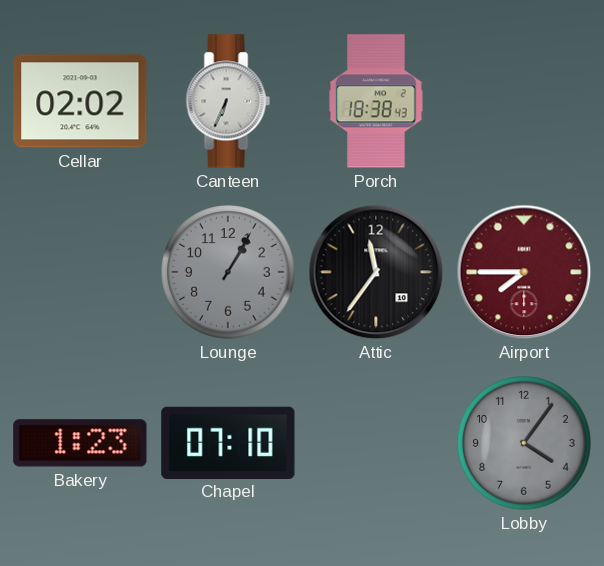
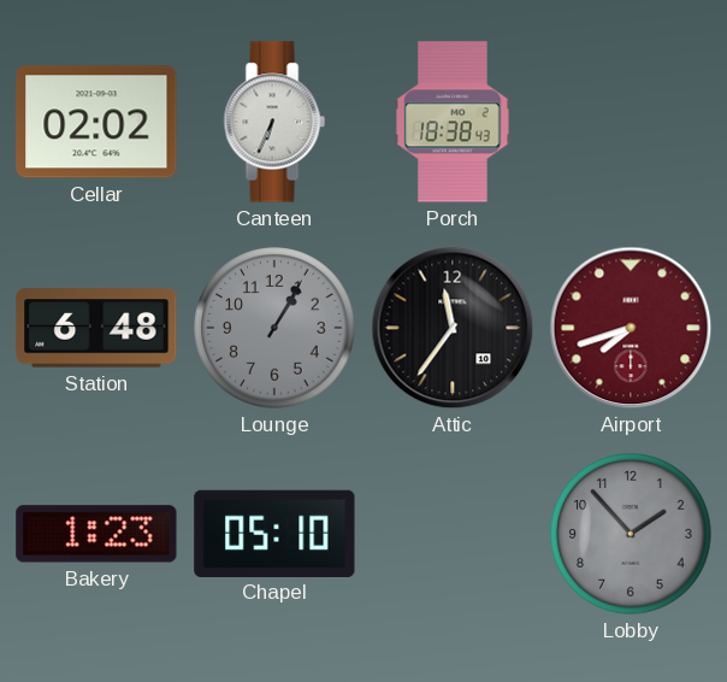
Station: none -> 6:48 (96, 328)
Airport: 7:45 -> 7:42 (631, 328)
Chapel: 07:10 -> 05:10 (274, 533)
Lobby: 4:06 -> 1:53 (631, 534)
